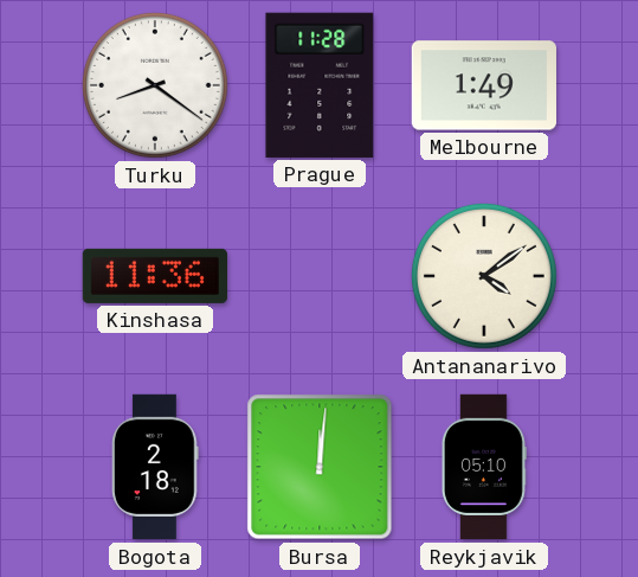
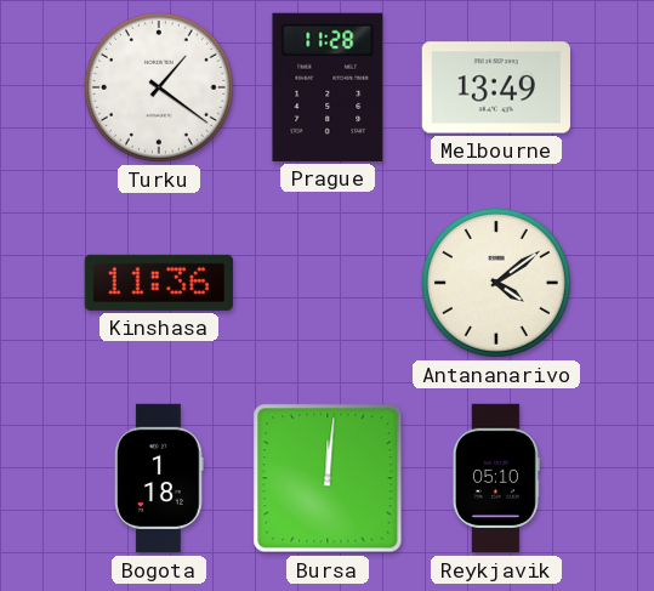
Turku: 8:21 -> 1:21 (159, 87)
Melbourne: 1:49 -> 13:49 (496, 87)
Bogota: 2:18 -> 1:18 (159, 478)
